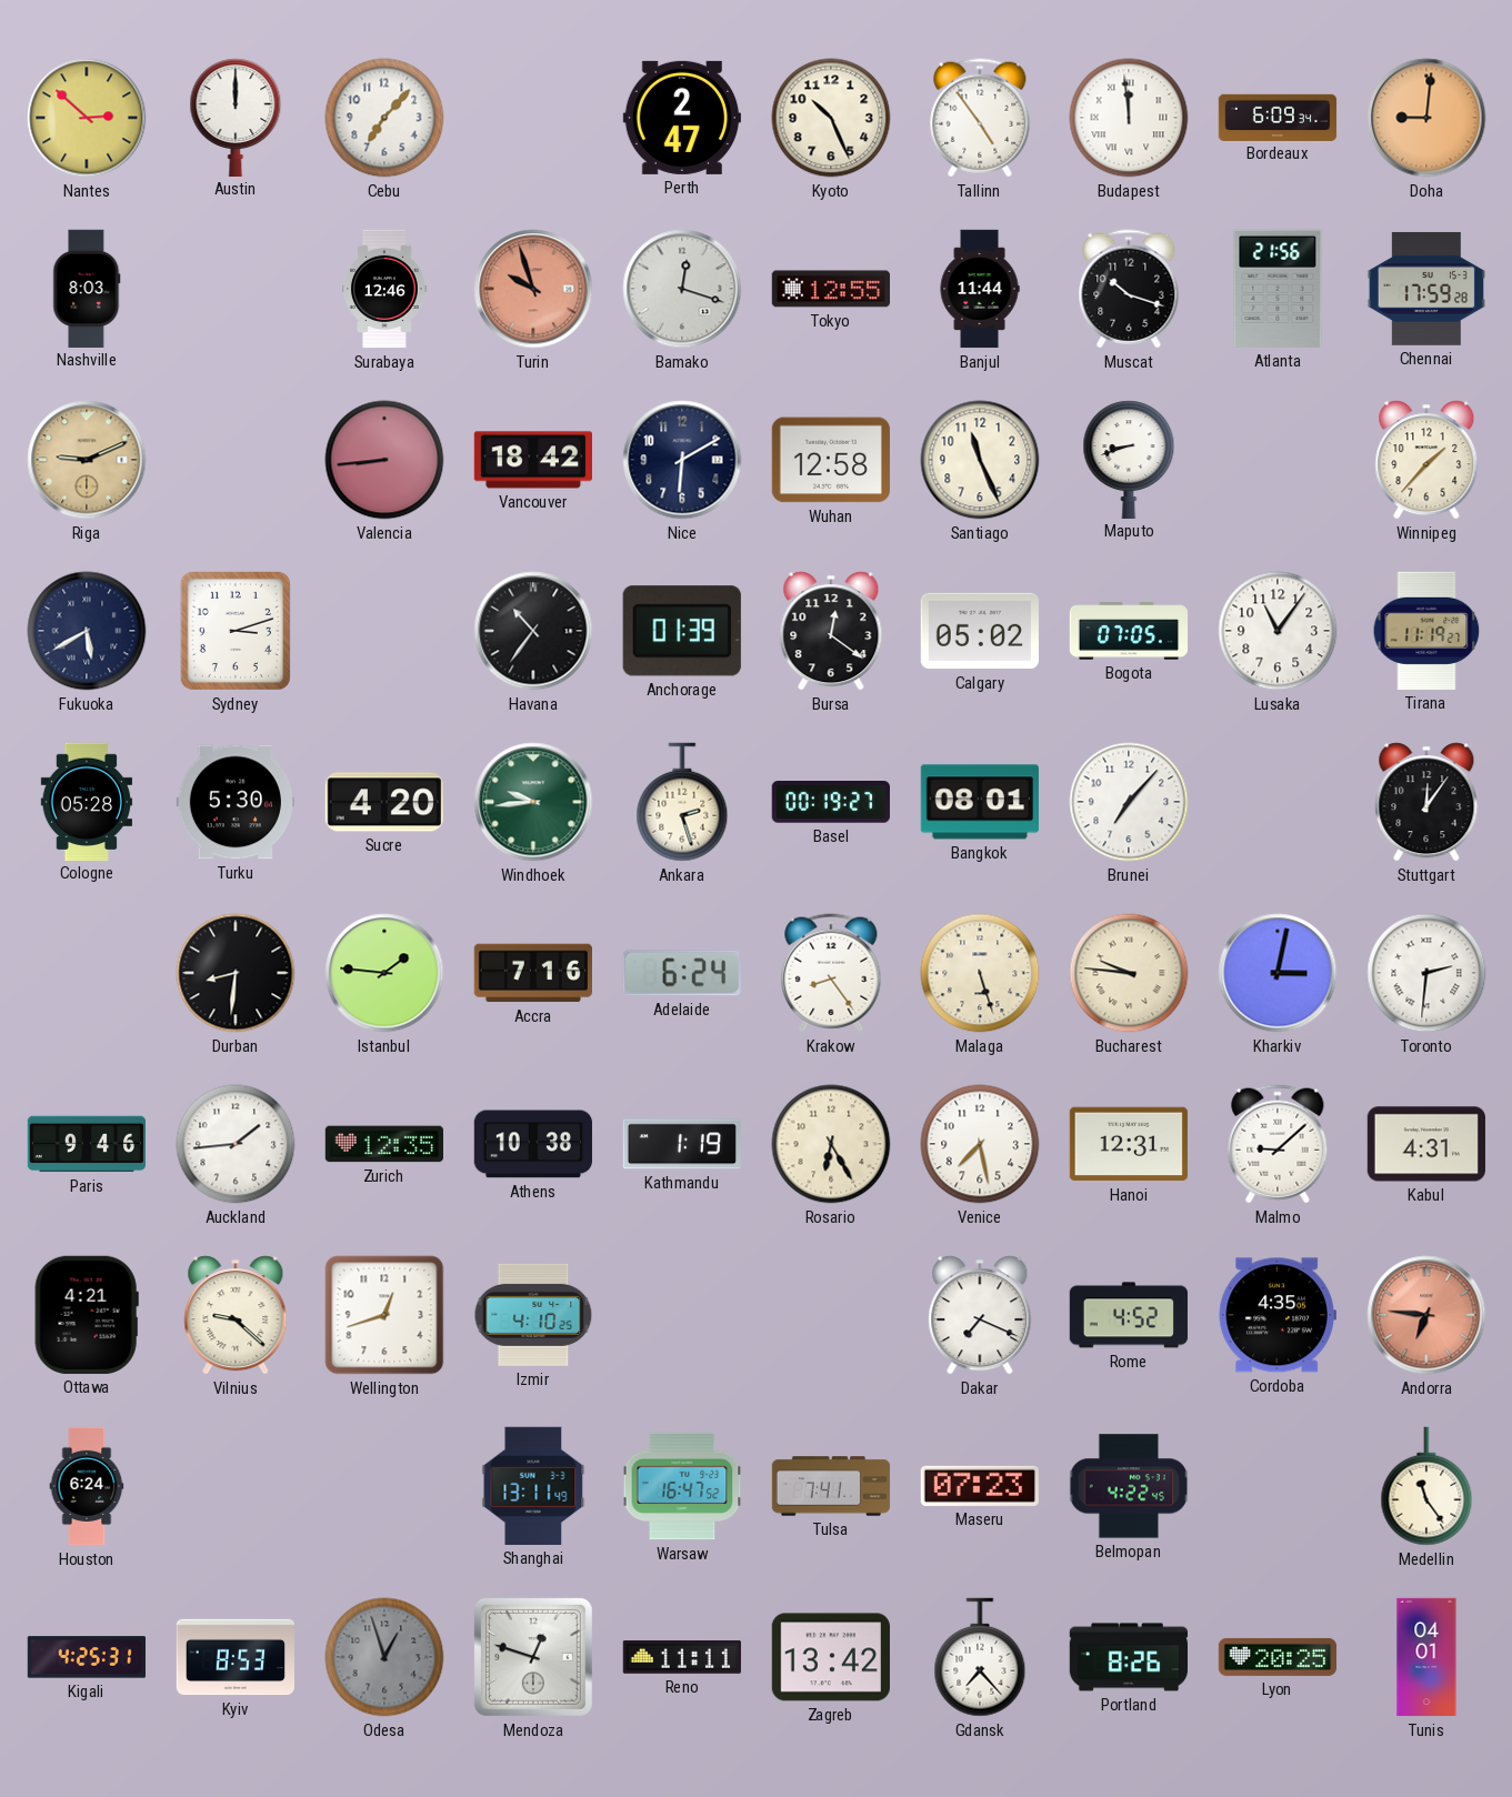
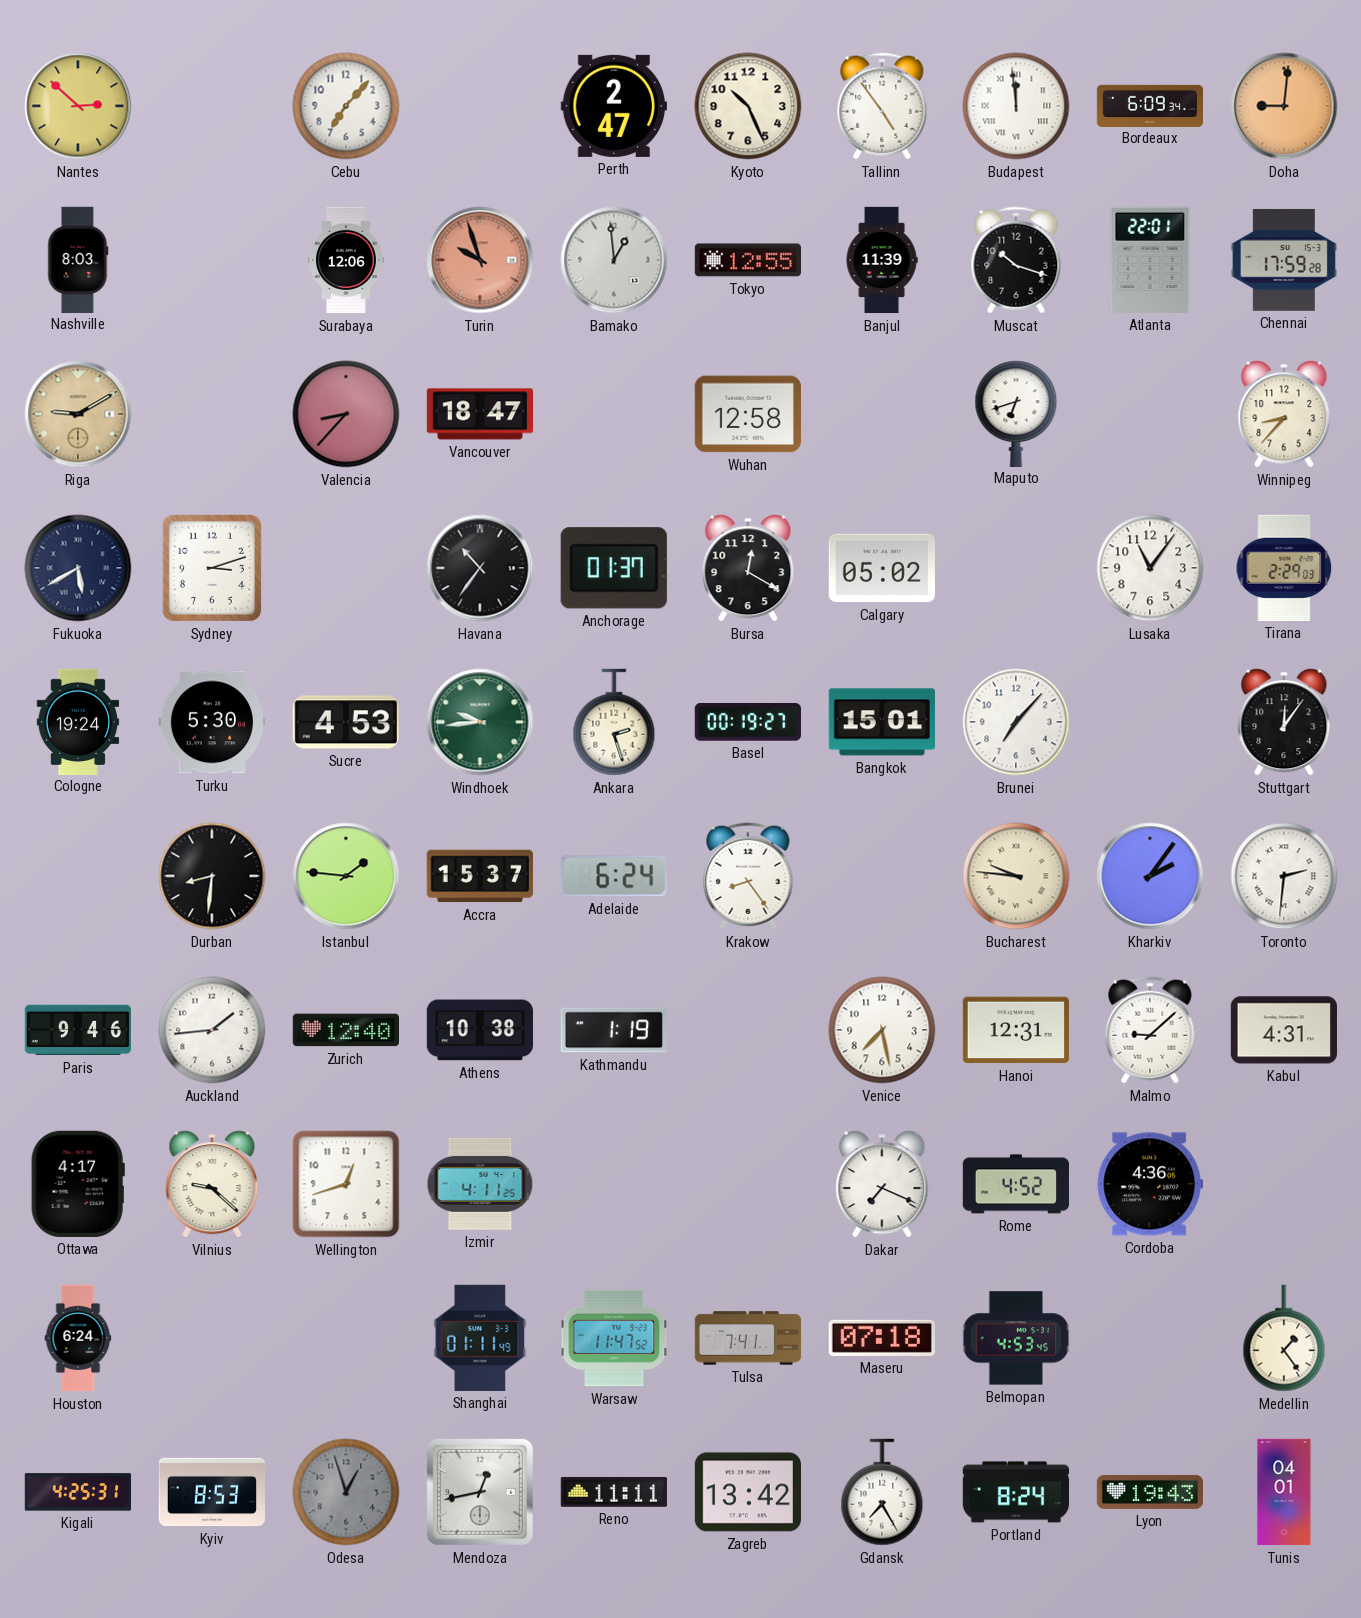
Austin: 12:00 -> none (236, 117)
Surabaya: 12:46 -> 12:06 (346, 260)
Bamako: 12:18 -> 12:59 (614, 260)
Banjul: 11:44 -> 11:39 (882, 260)
Atlanta: 21:56 -> 22:01 (1150, 260)
Riga: 9:11 -> 9:10 (78, 414)
Valencia: 8:44 -> 8:37 (346, 414)
Vancouver: 18:42 -> 18:47 (479, 414)
Nice: 6:10 -> none (682, 460)
Santiago: 11:26 -> none (980, 460)
Maputo: 8:42 -> 6:42 (1016, 413)
Winnipeg: 1:37 -> 8:37 (1284, 414)
Anchorage: 01:39 -> 01:37 (614, 568)
Bursa: 12:21 -> 12:20 (748, 568)
Bogota: 07:05 -> none (1129, 631)
Tirana: 11:19 -> 2:29 (1284, 568)
Cologne: 05:28 -> 19:24 (78, 721)
Sucre: 4:20 -> 4:53 (346, 722)
Bangkok: 08:01 -> 15:01 (882, 722)
Accra: 7:16 -> 15:37 (480, 876)
Malaga: 5:27 -> none (980, 973)
Kharkiv: 3:02 -> 2:06 (1150, 876)
Zurich: 12:35 -> 12:40 (345, 1030)
Rosario: 6:25 -> none (831, 1144)
Ottawa: 4:21 -> 4:17 (78, 1184)
Izmir: 4:10 -> 4:11 (480, 1184)
Cordoba: 4:35 -> 4:36 (1150, 1184)
Andorra: 6:46 -> none (1426, 1315)
Shanghai: 13:11 -> 01:11 (480, 1338)
Warsaw: 16:47 -> 11:47 (614, 1338)
Maseru: 07:23 -> 07:18 (882, 1338)
Belmopan: 4:22 -> 4:53 (1016, 1338)
Medellin: 11:24 -> 1:24 (1284, 1338)
Mendoza: 12:48 -> 12:43 (480, 1492)
Gdansk: 7:23 -> 7:25 (882, 1492)
Portland: 8:26 -> 8:24 (1015, 1492)
Lyon: 20:25 -> 19:43 (1149, 1492)
